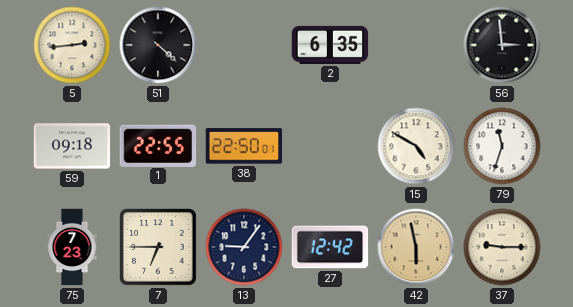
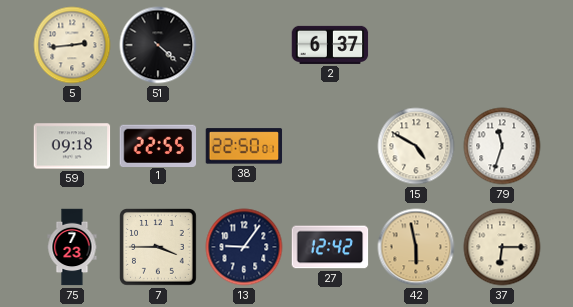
2: 6:35 -> 6:37 (330, 45)
56: 2:59 -> none (502, 45)
7: 6:45 -> 3:45 (159, 248)
37: 9:15 -> 6:15 (502, 247)
